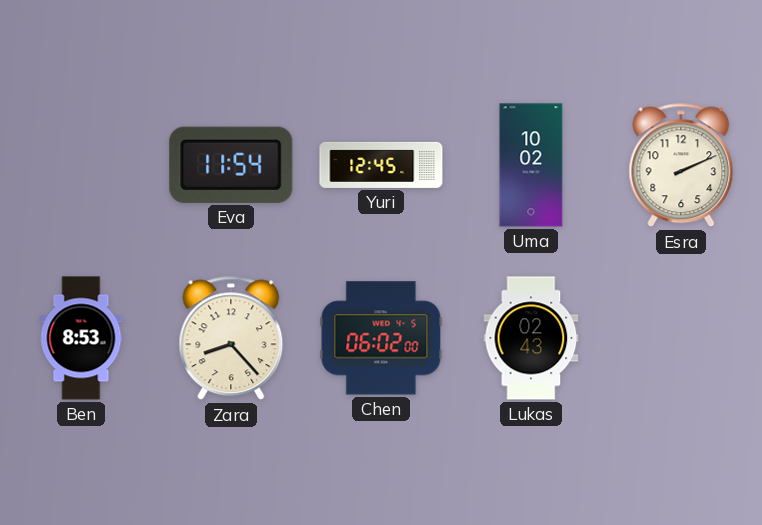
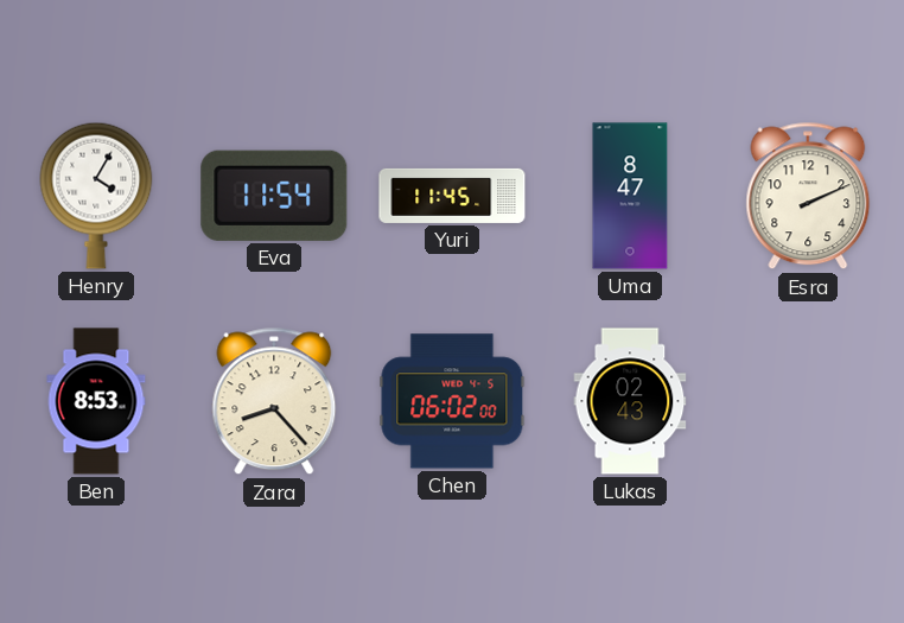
Henry: none -> 4:05 (96, 196)
Yuri: 12:45 -> 11:45 (452, 196)
Uma: 10:02 -> 8:47 (630, 196)
